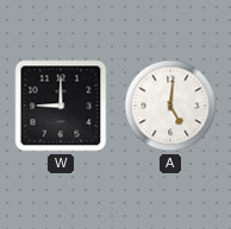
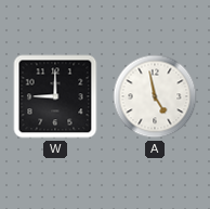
A: 5:01 -> 4:58 (155, 96)
